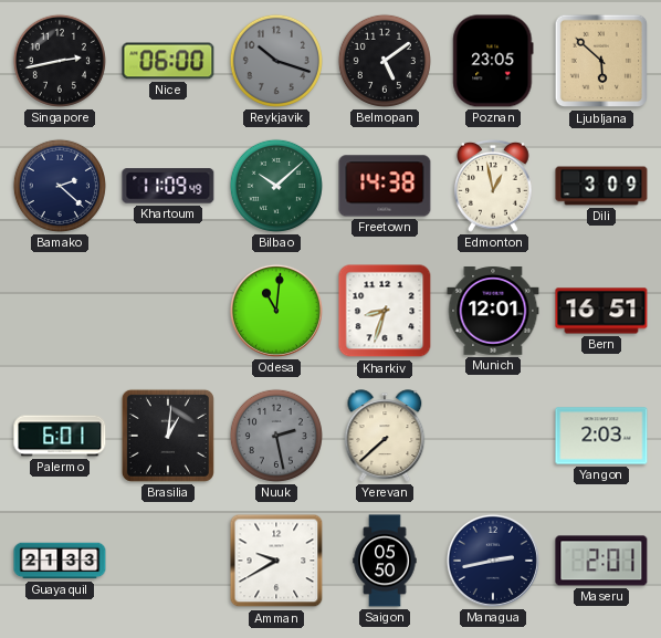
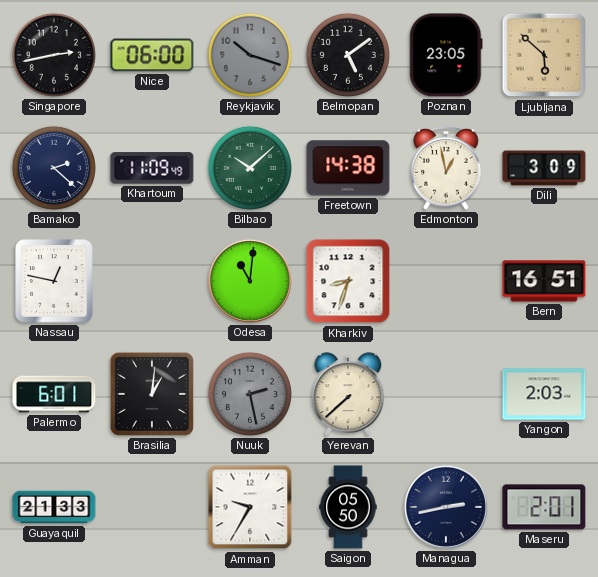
Nassau: none -> 12:47 (54, 281)
Munich: 12:01 -> none (493, 312)
Amman: 9:40 -> 9:35 (250, 507)
